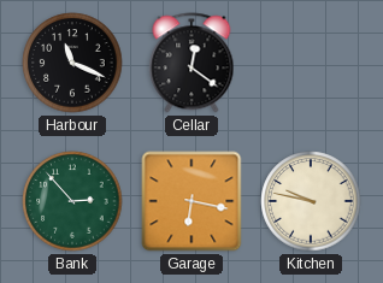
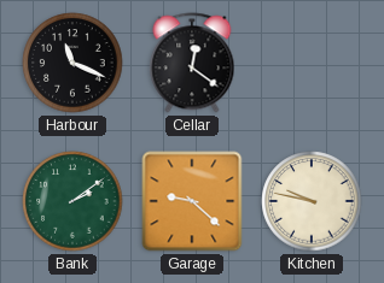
Bank: 2:53 -> 2:09 (72, 201)
Garage: 6:17 -> 9:22 (192, 201)
